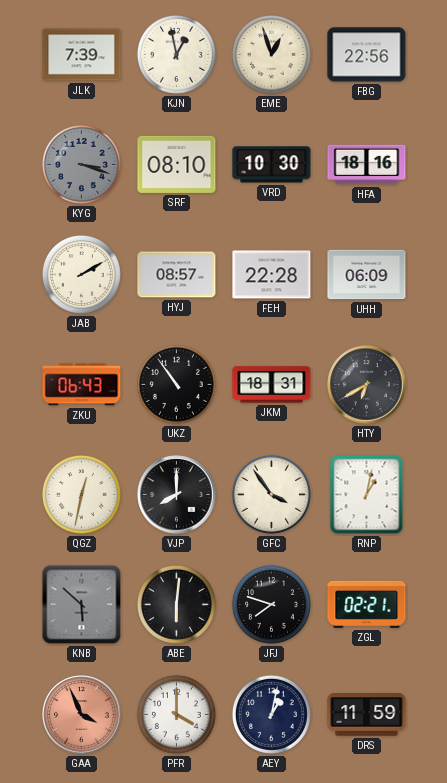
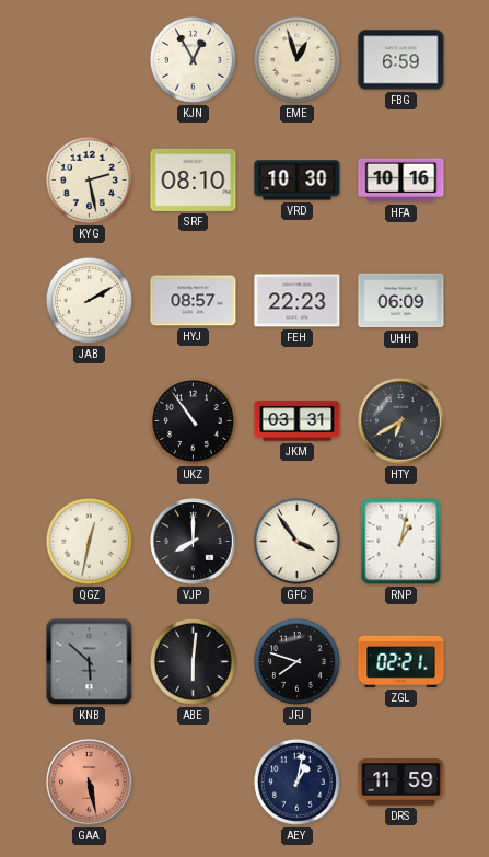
JLK: 7:39 -> none (82, 55)
KJN: 12:58 -> 12:55 (193, 59)
FBG: 22:56 -> 6:59 (401, 60)
KYG: 3:18 -> 2:28 (89, 179)
KYG dial: grey -> cream (89, 179)
HFA: 18:16 -> 10:16 (401, 181)
FEH: 22:28 -> 22:23 (298, 301)
ZKU: 06:43 -> none (82, 385)
JKM: 18:31 -> 03:31 (298, 421)
GAA: 3:56 -> 5:28 (90, 783)
PFR: 4:00 -> none (176, 714)
